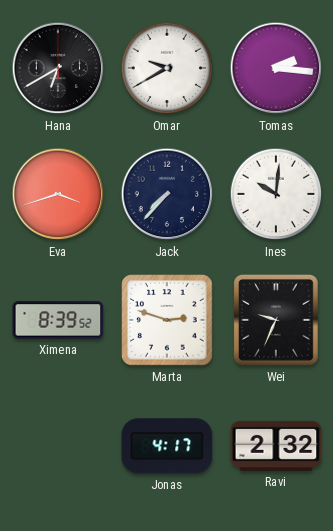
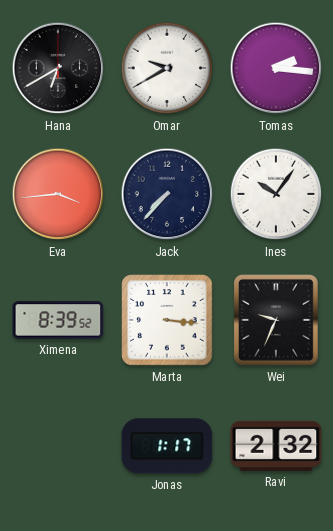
Eva: 3:42 -> 3:44 (58, 194)
Ines: 10:01 -> 10:06 (276, 194)
Marta: 2:48 -> 3:16 (167, 320)
Jonas: 4:17 -> 1:17 (167, 446)
